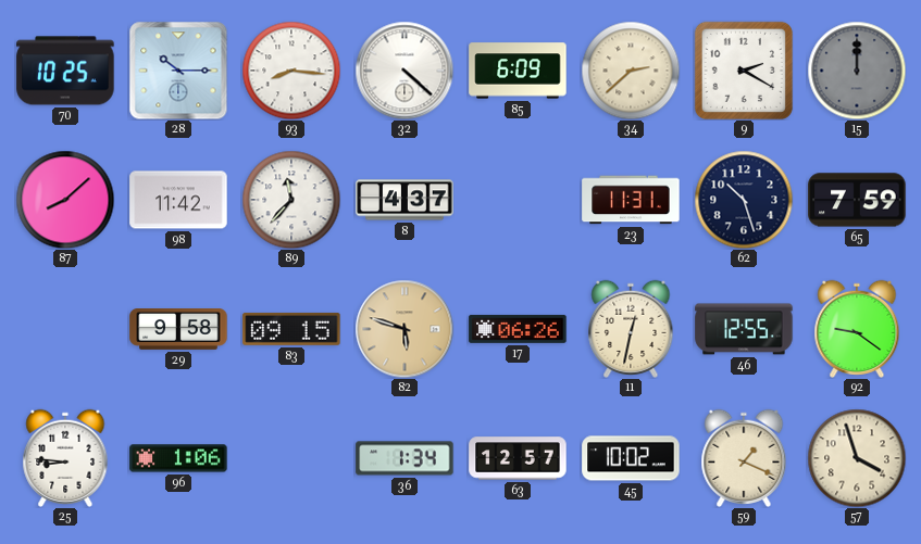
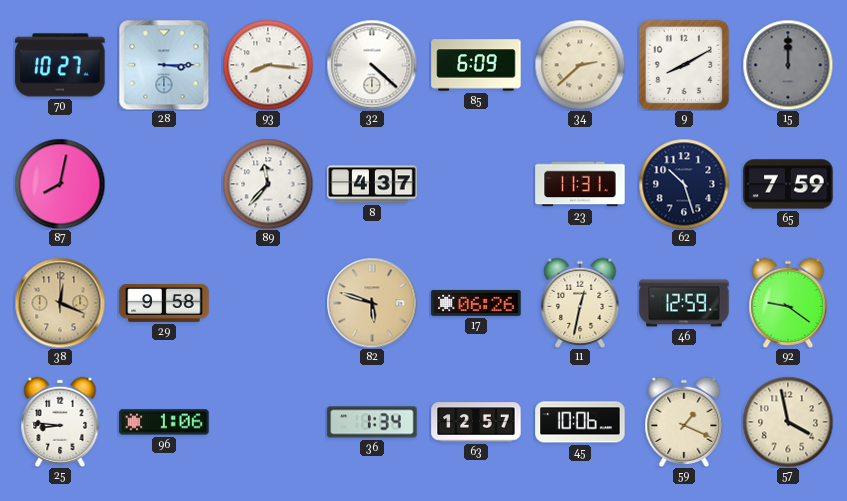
70: 10:25 -> 10:27 (60, 65)
28: 10:15 -> 3:15 (164, 65)
9: 2:20 -> 8:10 (684, 65)
87: 8:08 -> 8:02 (60, 184)
98: 11:42 -> none (178, 200)
38: none -> 12:19 (60, 303)
83: 09:15 -> none (291, 329)
46: 12:55 -> 12:59 (684, 303)
45: 10:02 -> 10:06 (580, 422)
57: 3:57 -> 3:58 (788, 422)
